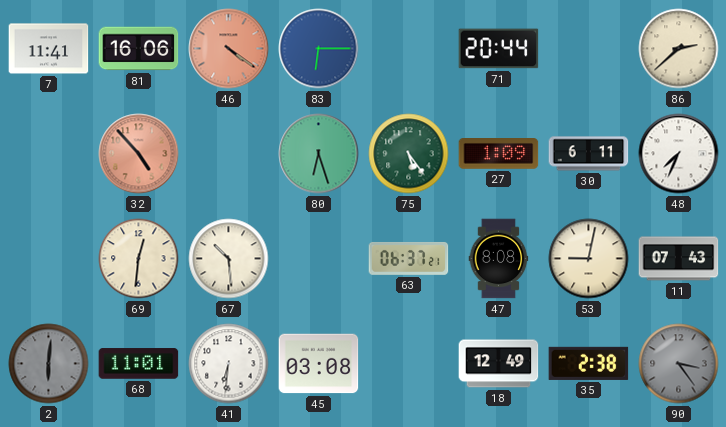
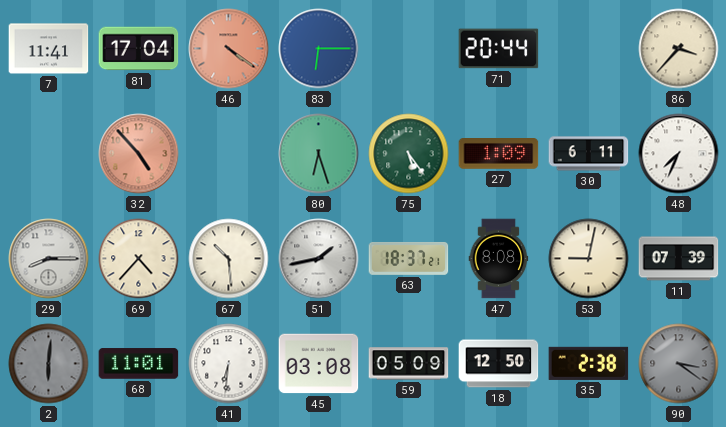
81: 16:06 -> 17:04 (139, 49)
86: 2:38 -> 3:37 (679, 49)
29: none -> 8:15 (49, 259)
69: 12:31 -> 4:37 (139, 259)
51: none -> 1:43 (319, 259)
63: 06:37 -> 18:37 (409, 258)
11: 07:43 -> 07:39 (679, 259)
59: none -> 05:09 (409, 364)
18: 12:49 -> 12:50 (499, 364)
90: 3:24 -> 3:21 (679, 364)
